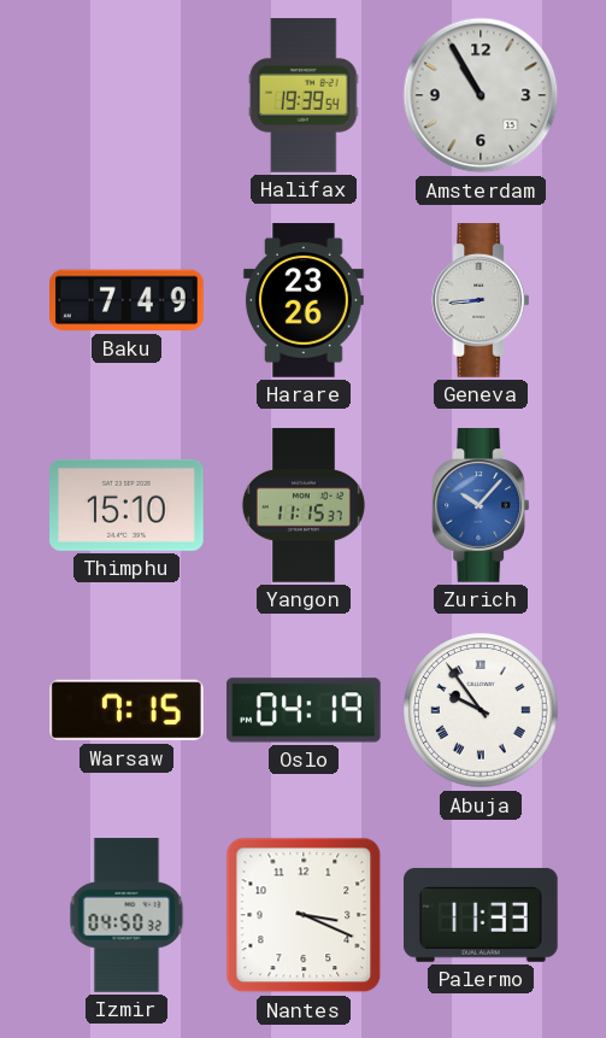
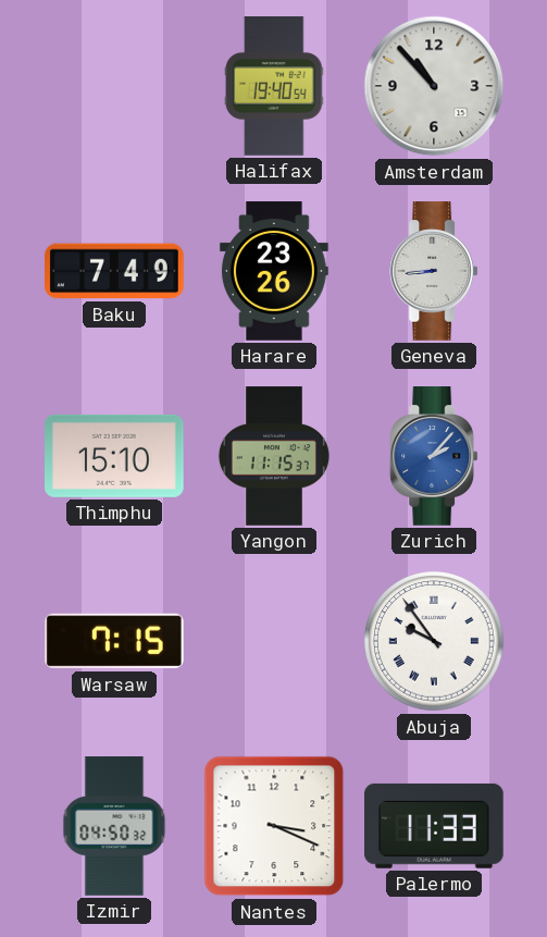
Halifax: 19:39 -> 19:40 (274, 86)
Amsterdam: 10:55 -> 10:53 (434, 86)
Zurich: 10:07 -> 2:07 (434, 456)
Oslo: 04:19 -> none (305, 710)
